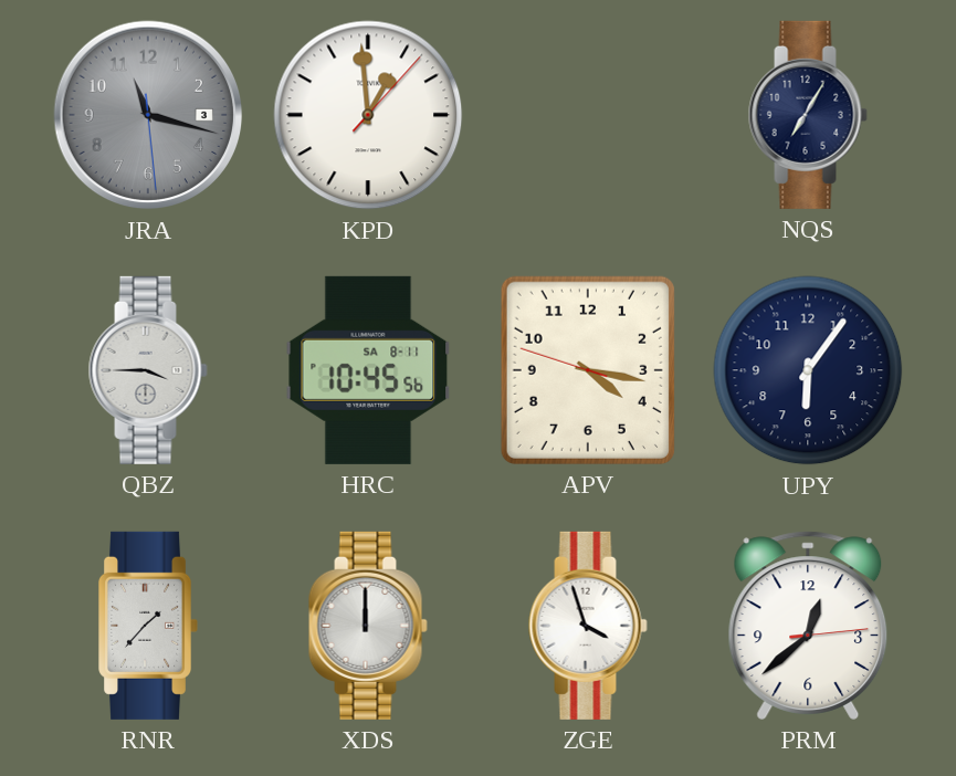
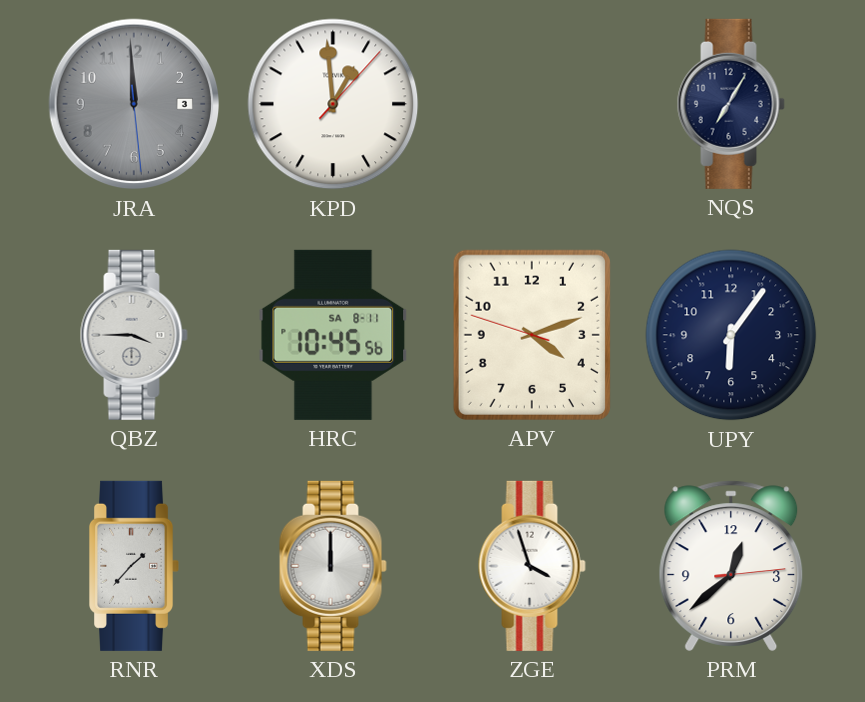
JRA: 11:17 -> 11:59 (134, 104)
APV: 4:16 -> 4:11 (532, 335)
